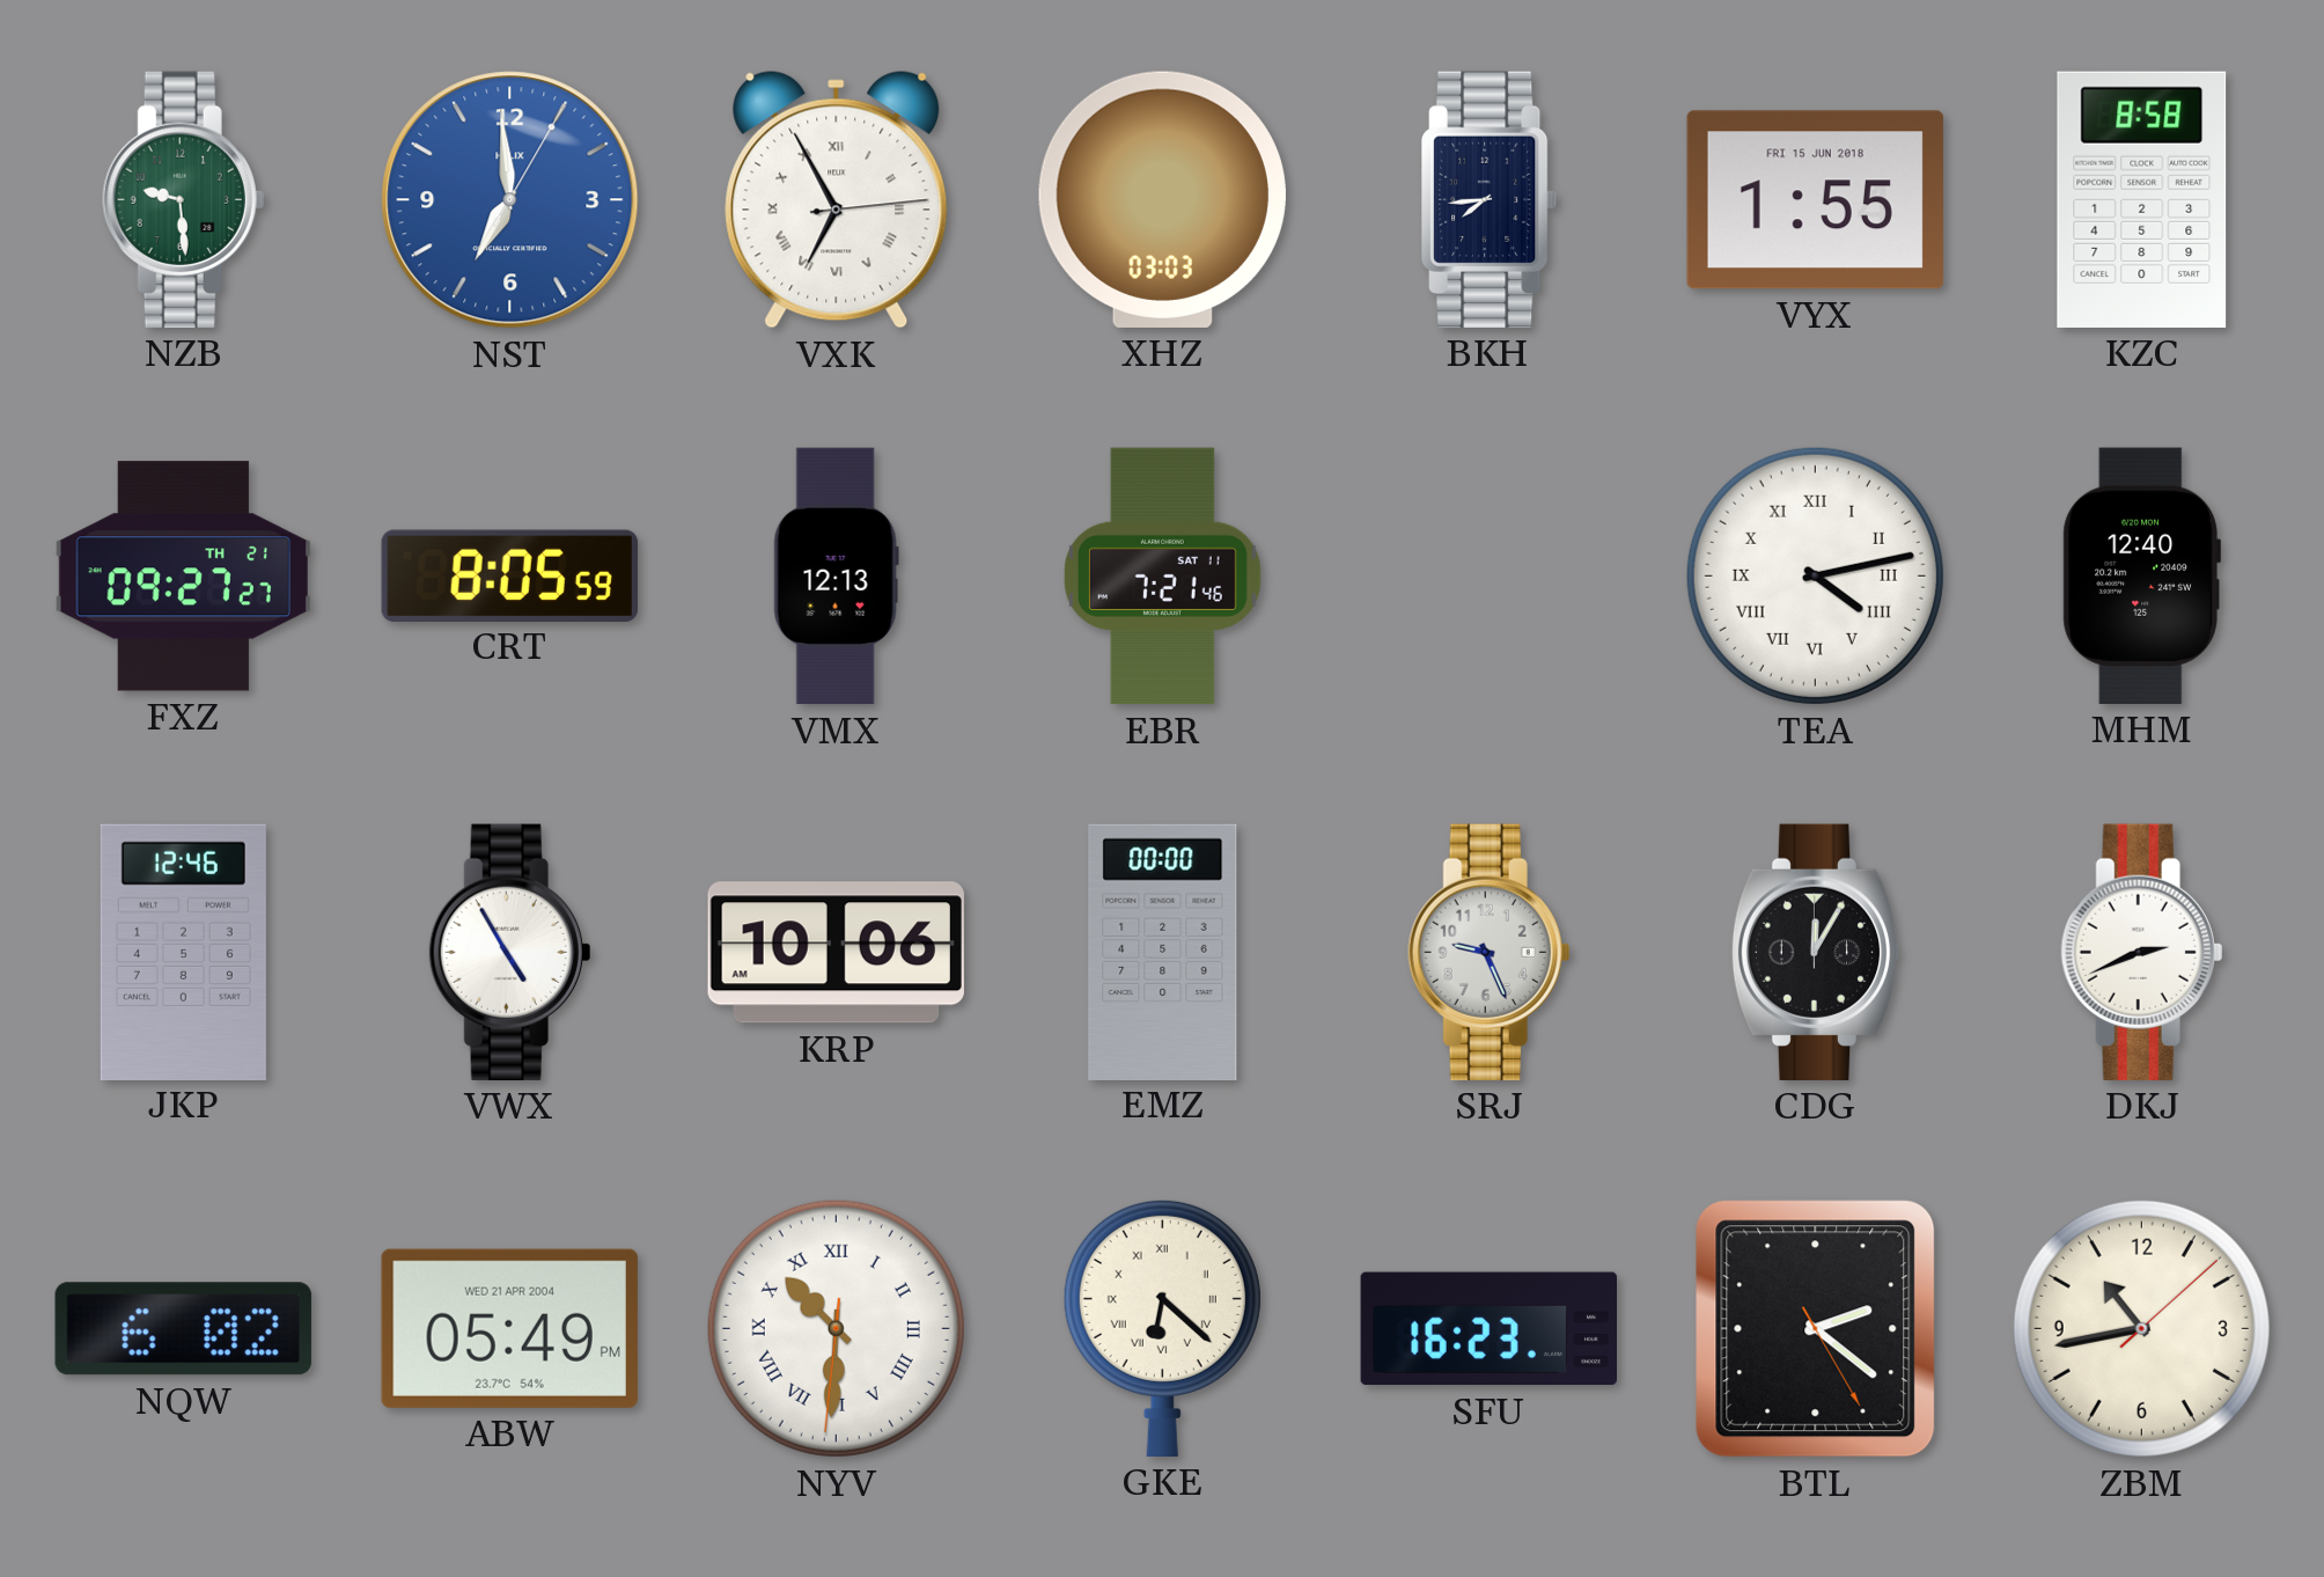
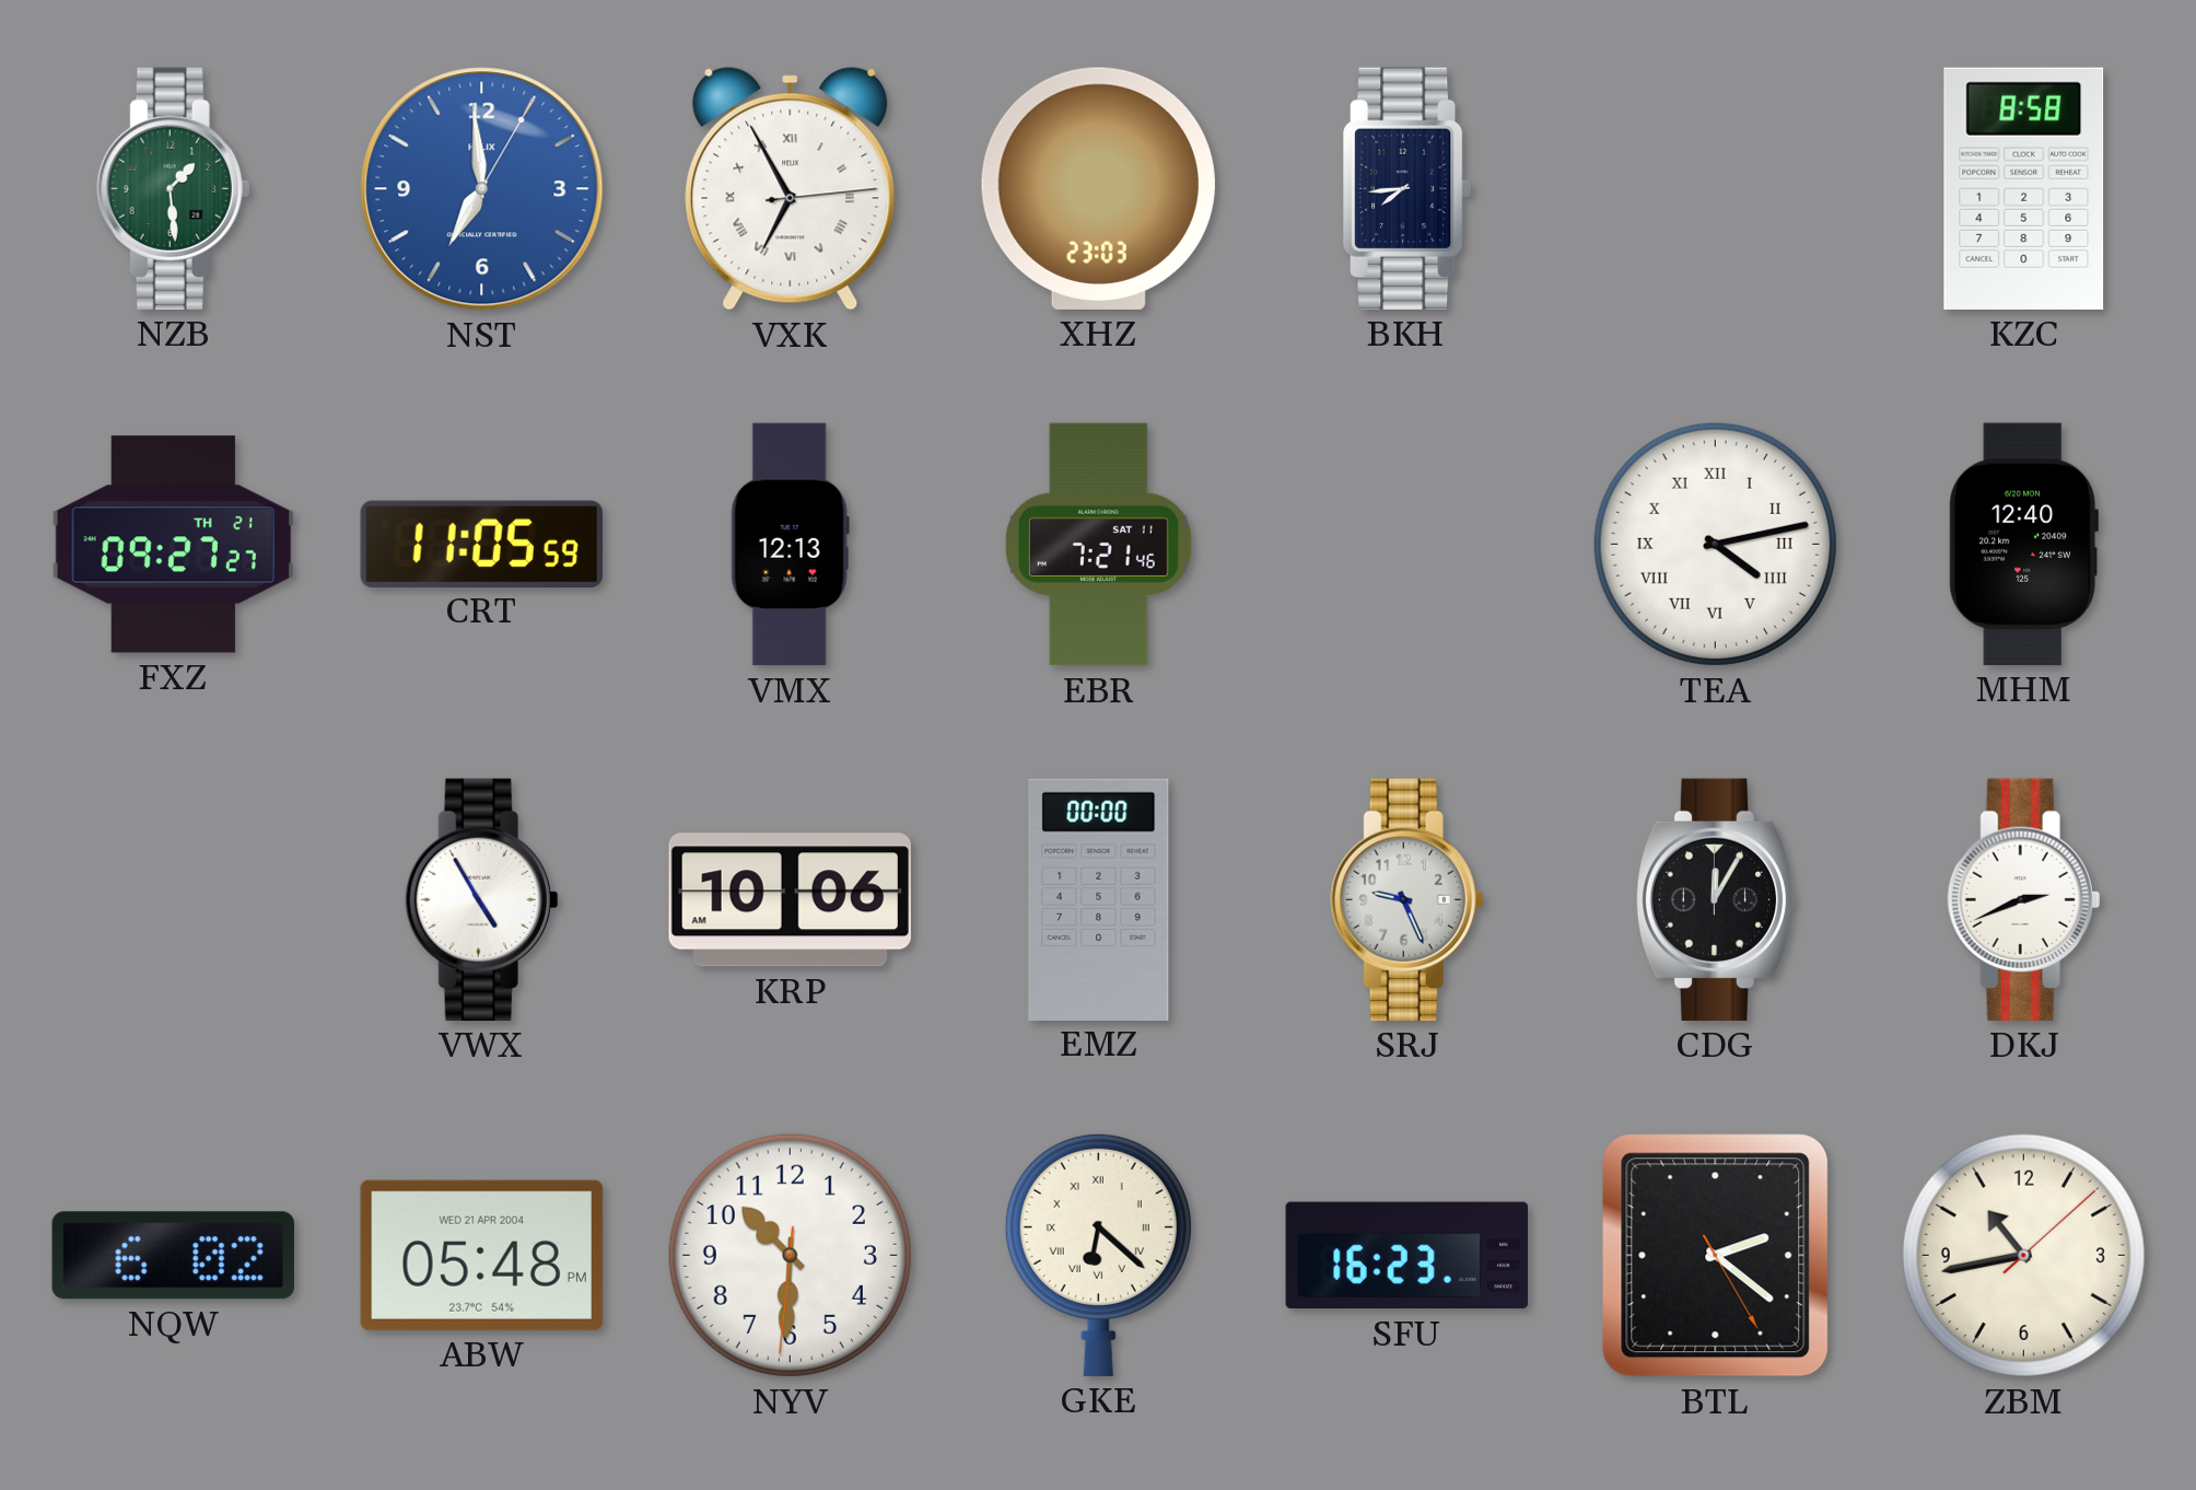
NZB: 9:29 -> 1:29 (174, 188)
XHZ: 03:03 -> 23:03 (1098, 188)
VYX: 1:55 -> none (1815, 200)
CRT: 8:05 -> 11:05 (481, 544)
JKP: 12:46 -> none (183, 952)
ABW: 05:49 -> 05:48 (481, 1255)
NYV numerals: Roman -> Arabic (790, 1255)
